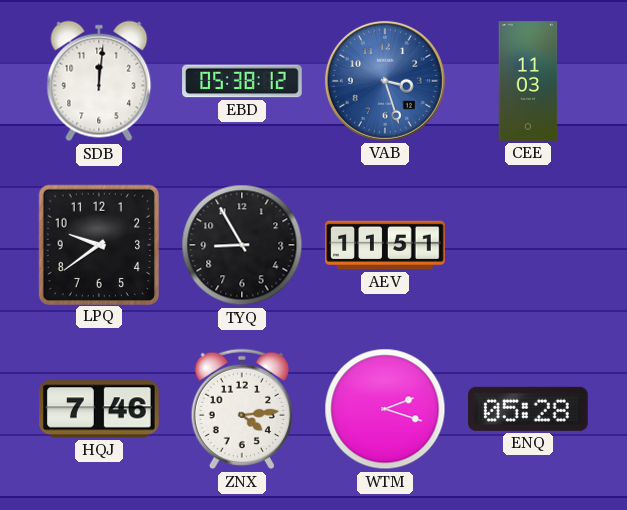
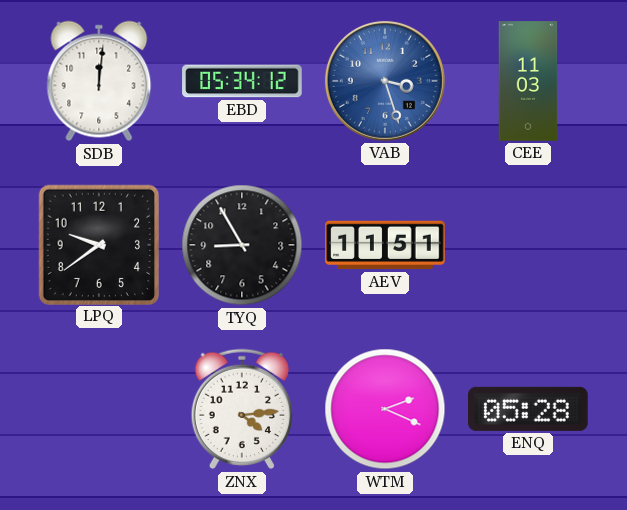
EBD: 05:38 -> 05:34 (242, 81)
HQJ: 7:46 -> none (100, 409)
WTM: 2:18 -> 2:19 (385, 409)
